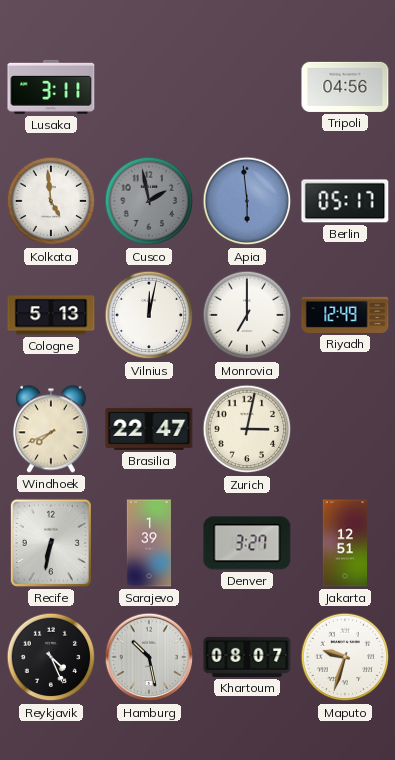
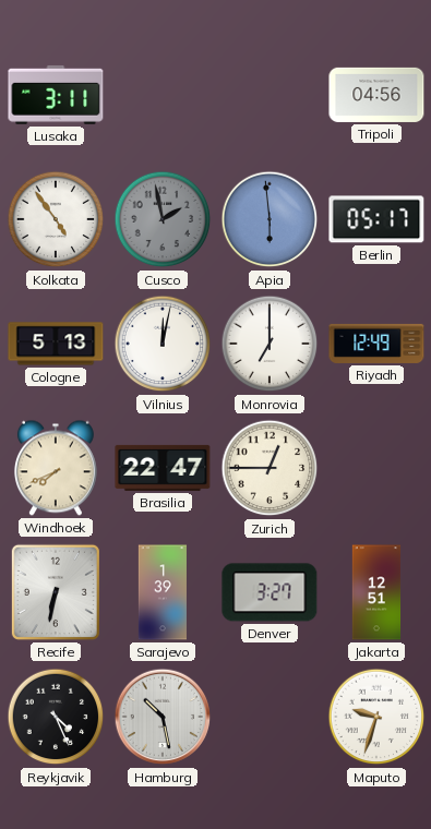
Kolkata: 4:59 -> 4:54 (56, 219)
Zurich: 3:02 -> 12:45 (270, 468)
Khartoum: 08:07 -> none (247, 657)
